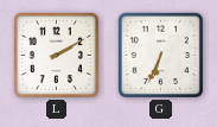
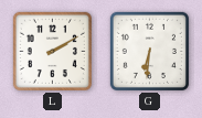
G: 6:34 -> 6:31 (149, 51)
